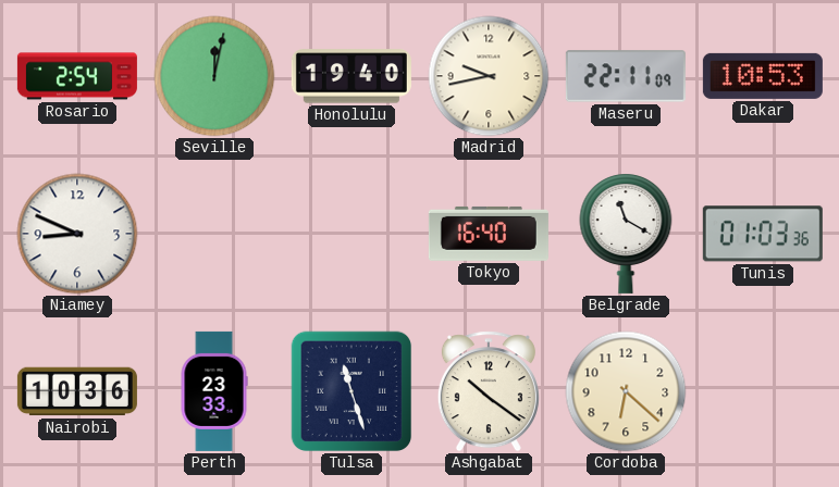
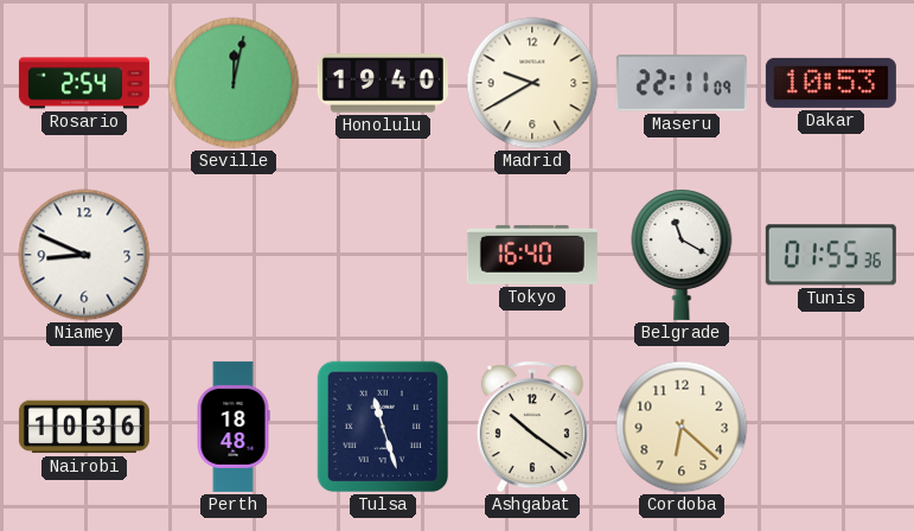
Madrid: 9:43 -> 9:40 (532, 83)
Tunis: 01:03 -> 01:55 (831, 255)
Perth: 23:33 -> 18:48 (234, 427)
